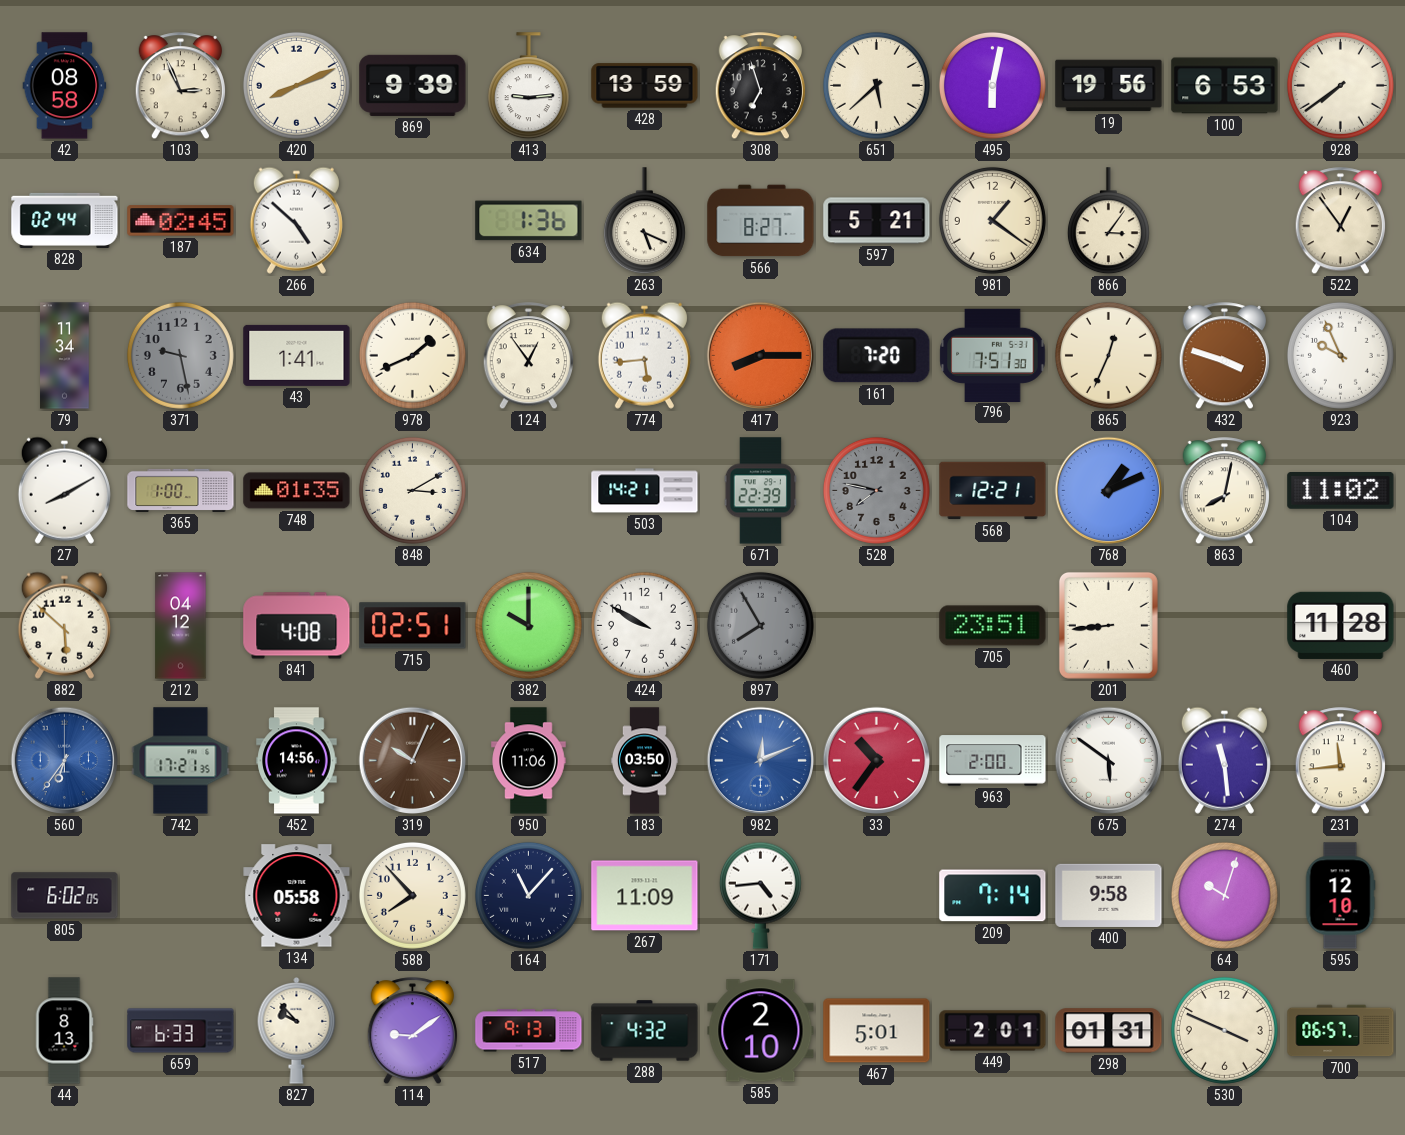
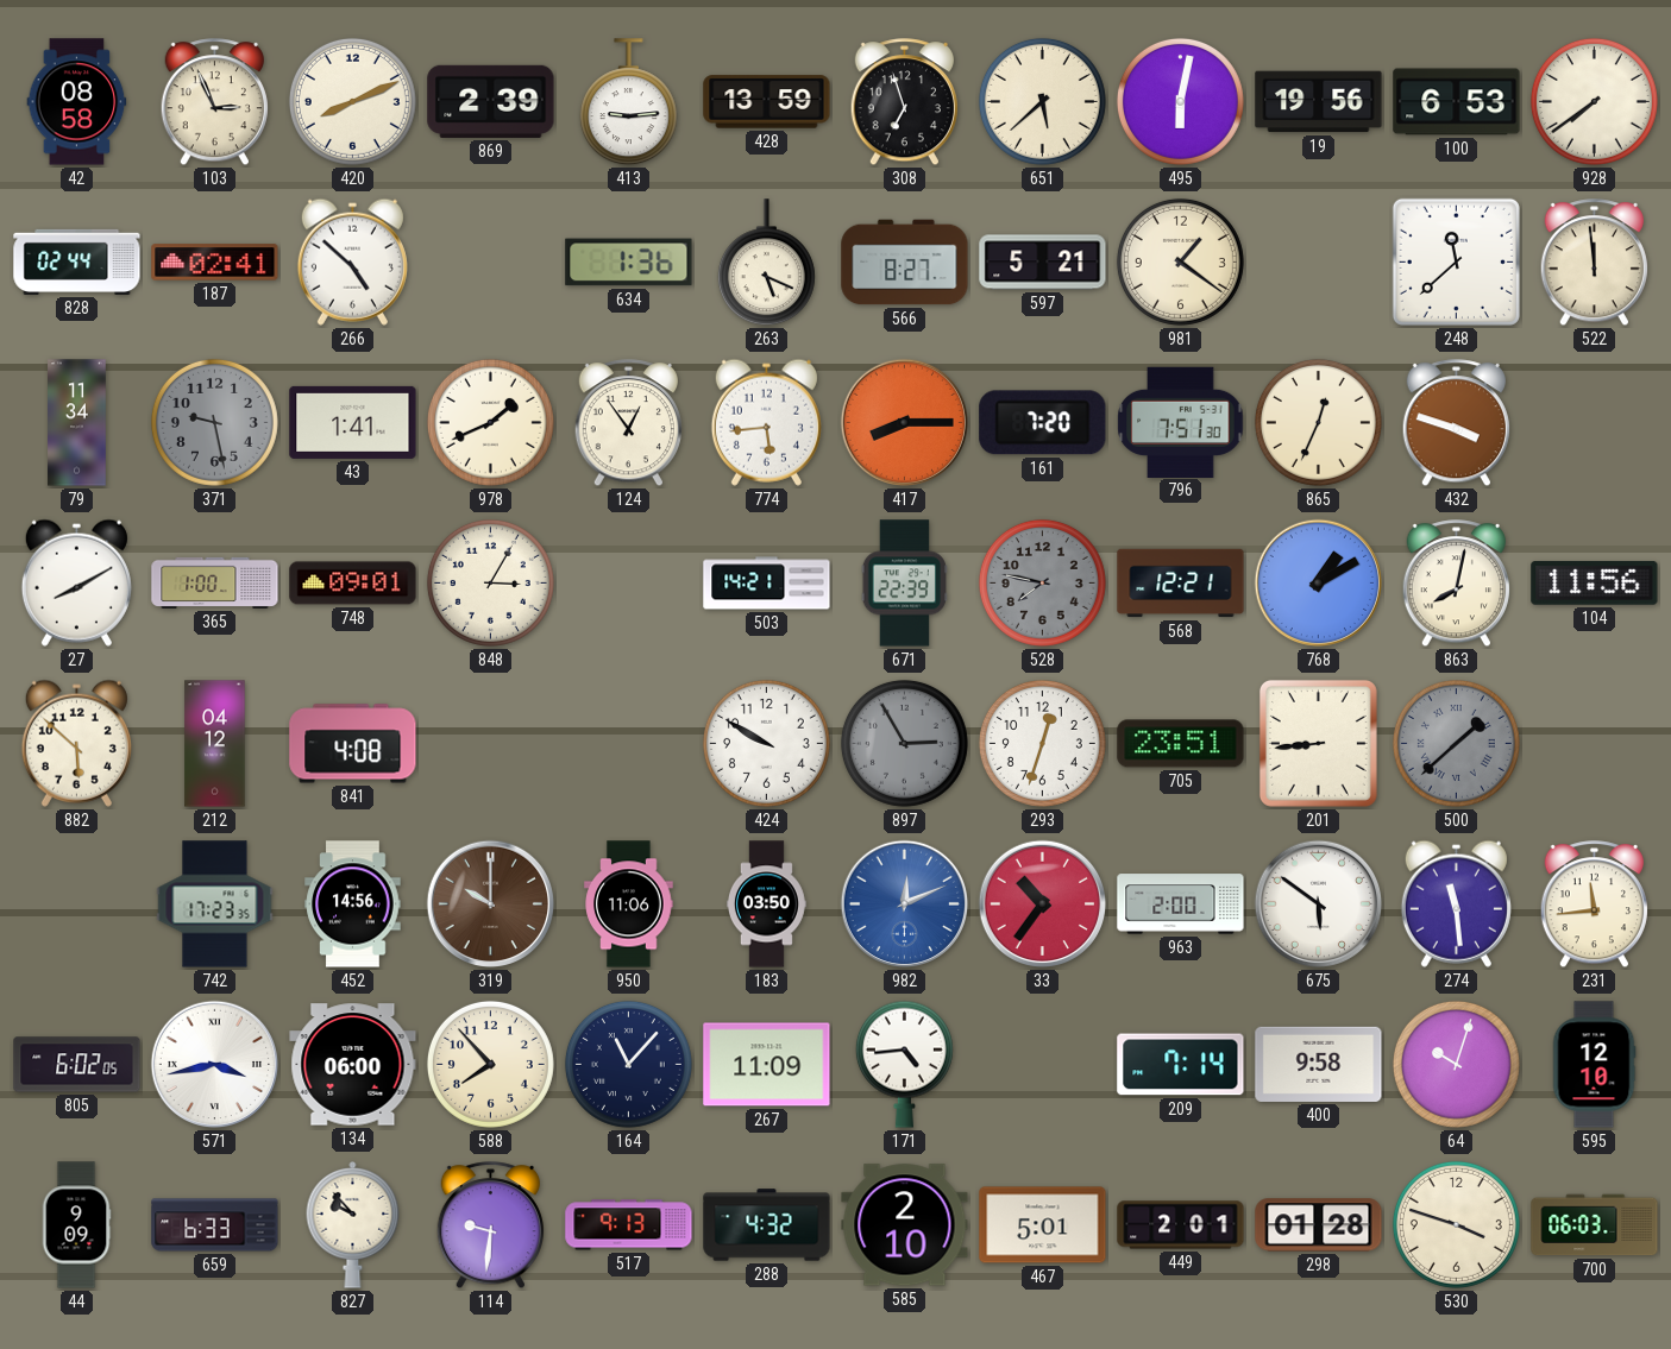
869: 9:39 -> 2:39 (491, 101)
187: 02:45 -> 02:41 (215, 263)
866: 3:06 -> none (1108, 221)
248: none -> 11:38 (1456, 261)
522: 12:54 -> 11:59 (1594, 263)
923: 9:56 -> none (1340, 355)
748: 01:35 -> 09:01 (353, 584)
848: 3:10 -> 3:05 (490, 582)
768: 1:11 -> 1:10 (1319, 584)
104: 11:02 -> 11:56 (1595, 584)
715: 02:51 -> none (413, 626)
382: 10:00 -> none (528, 625)
897: 7:55 -> 2:55 (904, 743)
293: none -> 12:33 (1042, 743)
500: none -> 1:38 (1456, 743)
460: 11:28 -> none (1341, 625)
560: 6:36 -> none (65, 761)
742: 17:21 -> 17:23 (215, 904)
319: 10:04 -> 10:00 (491, 904)
571: none -> 3:43 (215, 1065)
134: 05:58 -> 06:00 (353, 1065)
44: 8:13 -> 9:09 (76, 1225)
114: 9:09 -> 9:31 (490, 1225)
298: 01:31 -> 01:28 (1319, 1225)
530: 3:49 -> 3:48 (1456, 1224)
700: 06:57 -> 06:03 (1595, 1225)
